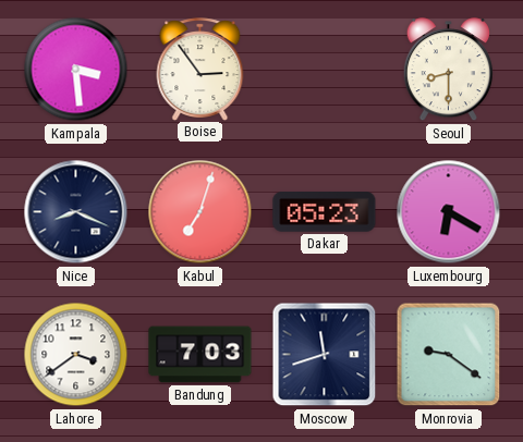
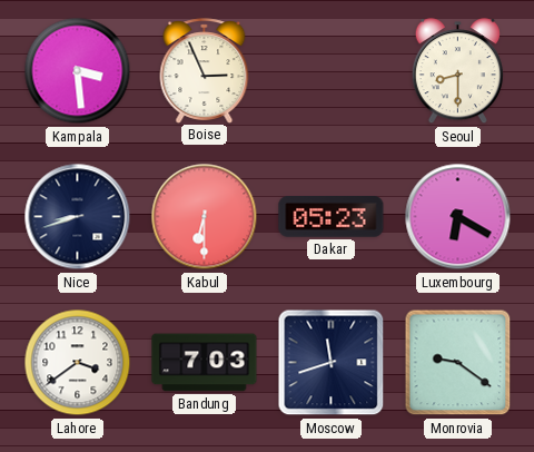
Boise: 2:54 -> 2:56 (205, 70)
Nice: 8:19 -> 8:42 (78, 217)
Kabul: 7:03 -> 6:30 (205, 217)
